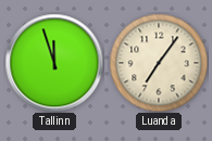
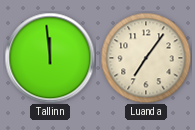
Tallinn: 11:57 -> 11:59 (50, 58)
